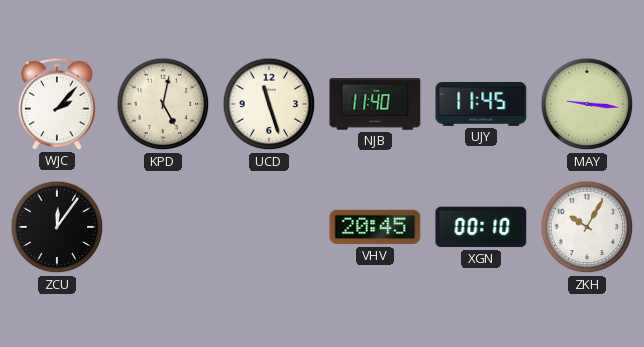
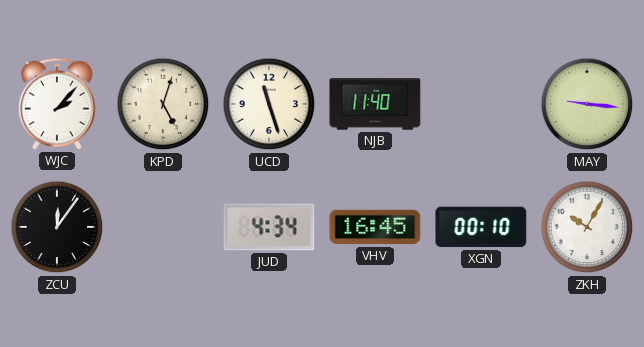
KPD: 5:02 -> 5:03 (163, 104)
UJY: 11:45 -> none (481, 104)
JUD: none -> 4:34 (269, 227)
VHV: 20:45 -> 16:45 (375, 227)
